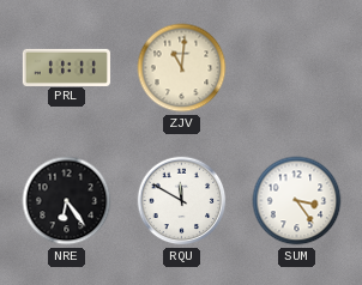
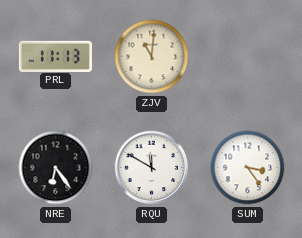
PRL: 11:11 -> 11:13 (55, 56)
